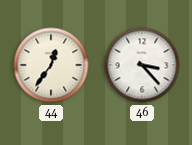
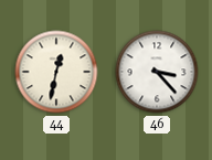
44: 12:36 -> 12:32 (56, 72)
